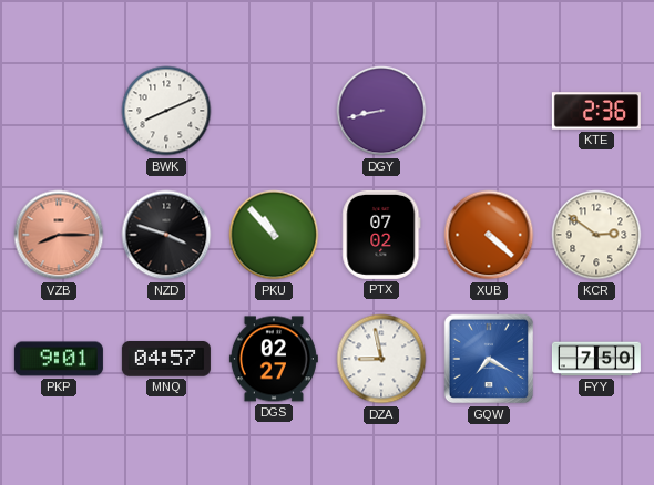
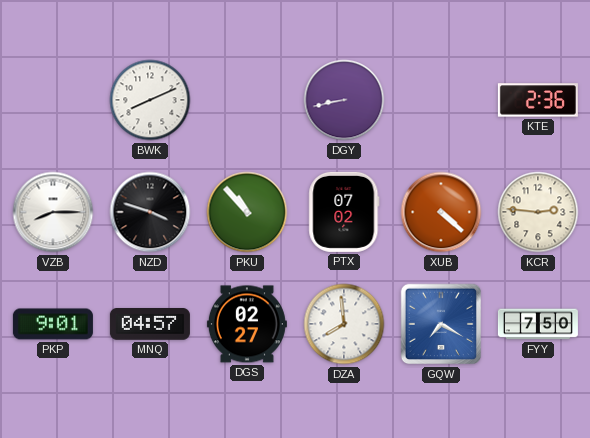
VZB dial: salmon -> white (53, 212)
KCR: 2:51 -> 2:46 (538, 212)
DZA: 8:58 -> 7:59 (344, 324)
